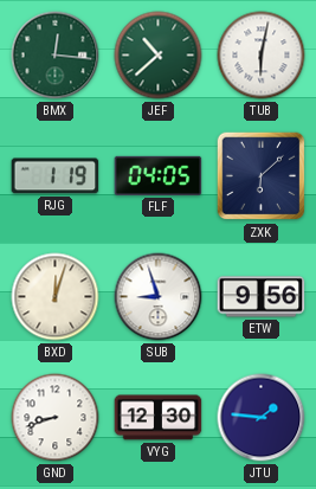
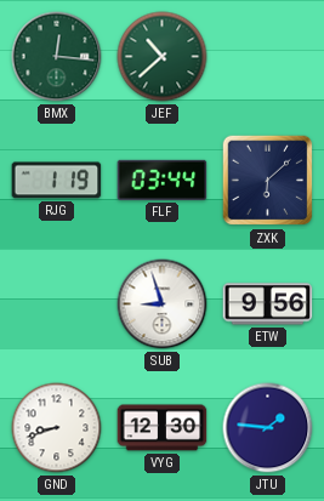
TUB: 6:02 -> none (262, 56)
FLF: 04:05 -> 03:44 (163, 180)
BXD: 12:03 -> none (56, 297)
